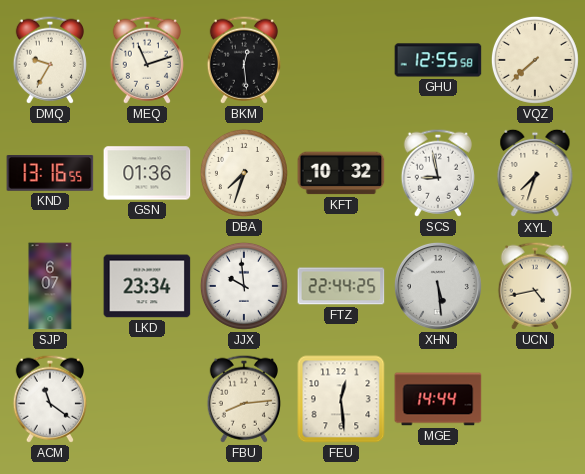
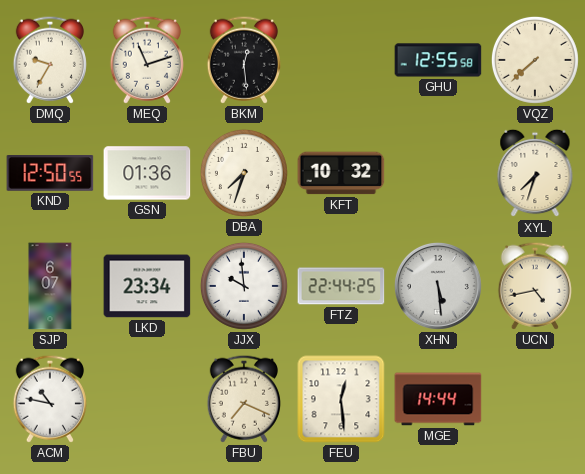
KND: 13:16 -> 12:50 (50, 174)
SCS: 8:58 -> none (438, 173)
ACM: 11:21 -> 10:47 (50, 399)
FBU: 8:14 -> 7:19 (244, 399)
